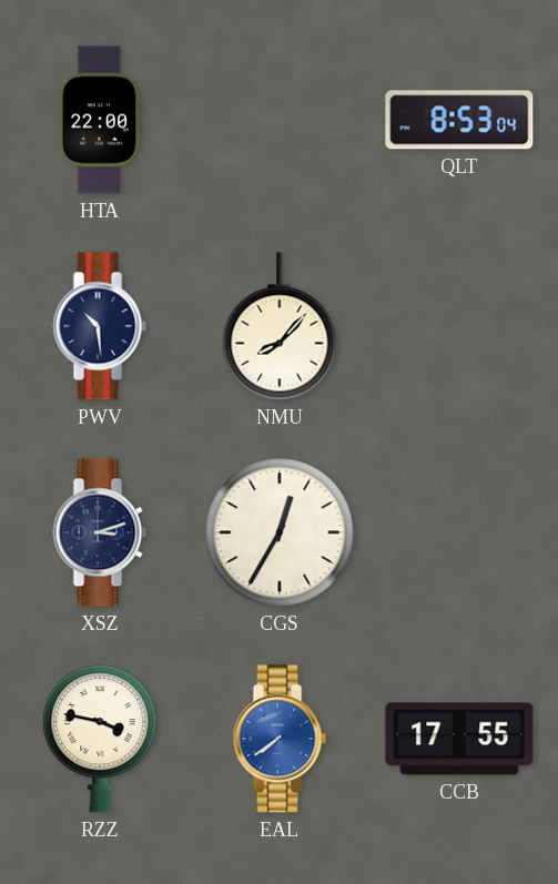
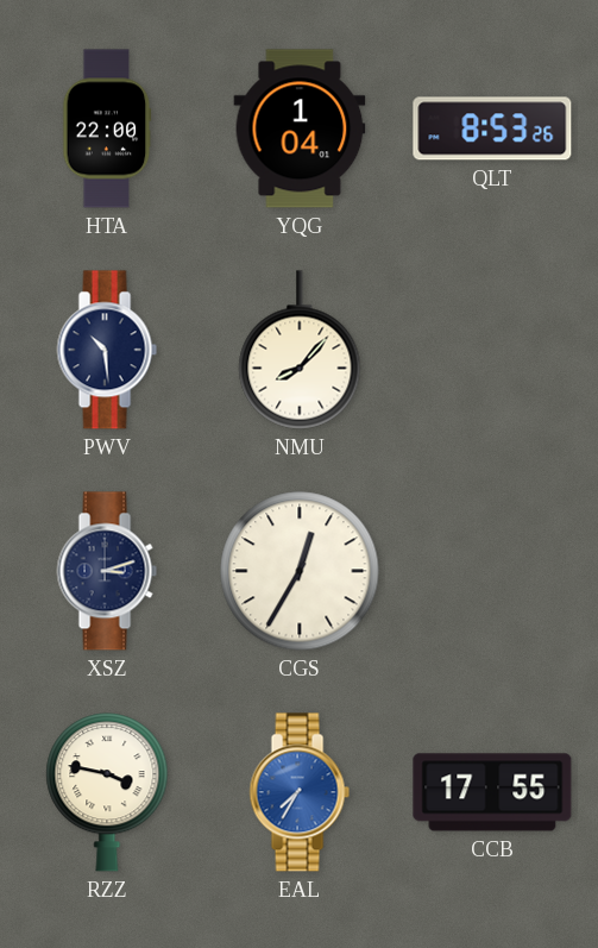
YQG: none -> 1:04 (300, 128)
QLT: 8:53:04 -> 8:53:26 (492, 128)
EAL: 7:39 -> 7:35 (300, 792)
